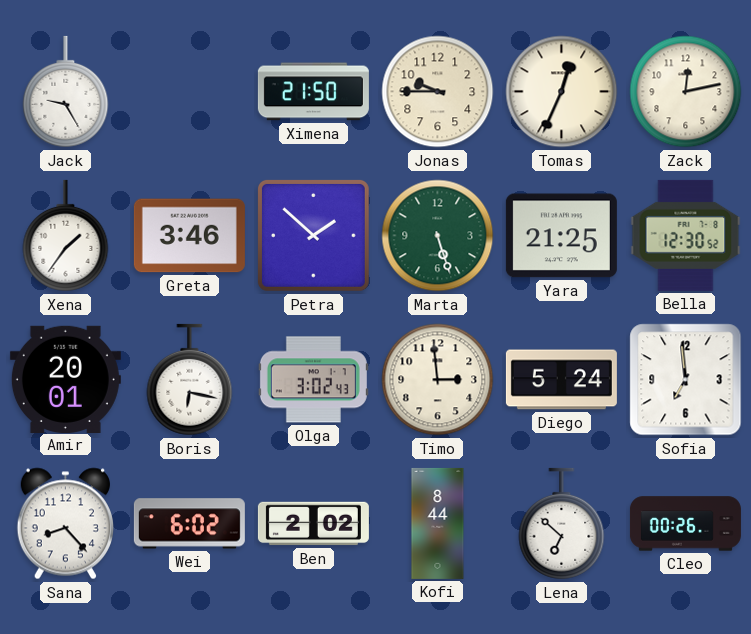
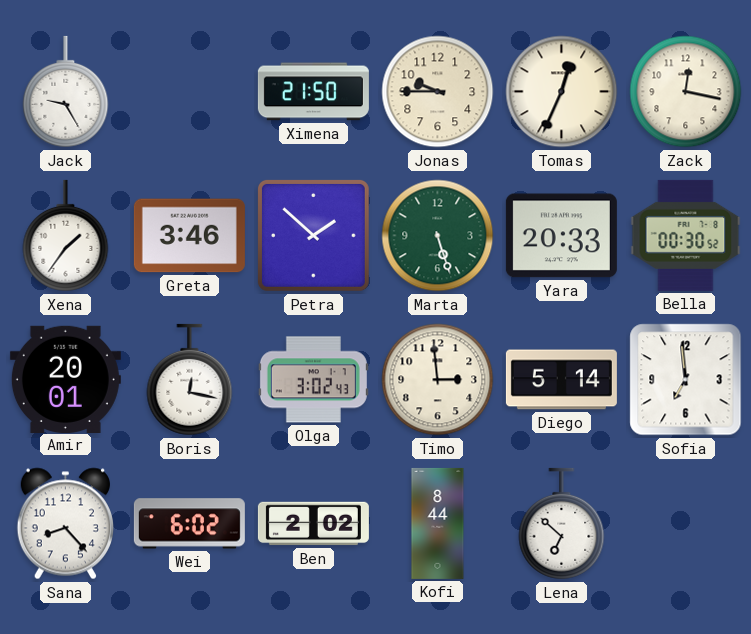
Zack: 12:13 -> 12:17 (686, 92)
Yara: 21:25 -> 20:33 (561, 236)
Bella: 12:30 -> 00:30 (686, 235)
Boris: 6:17 -> 12:17 (190, 380)
Diego: 5:24 -> 5:14 (561, 380)
Cleo: 00:26 -> none (685, 524)
